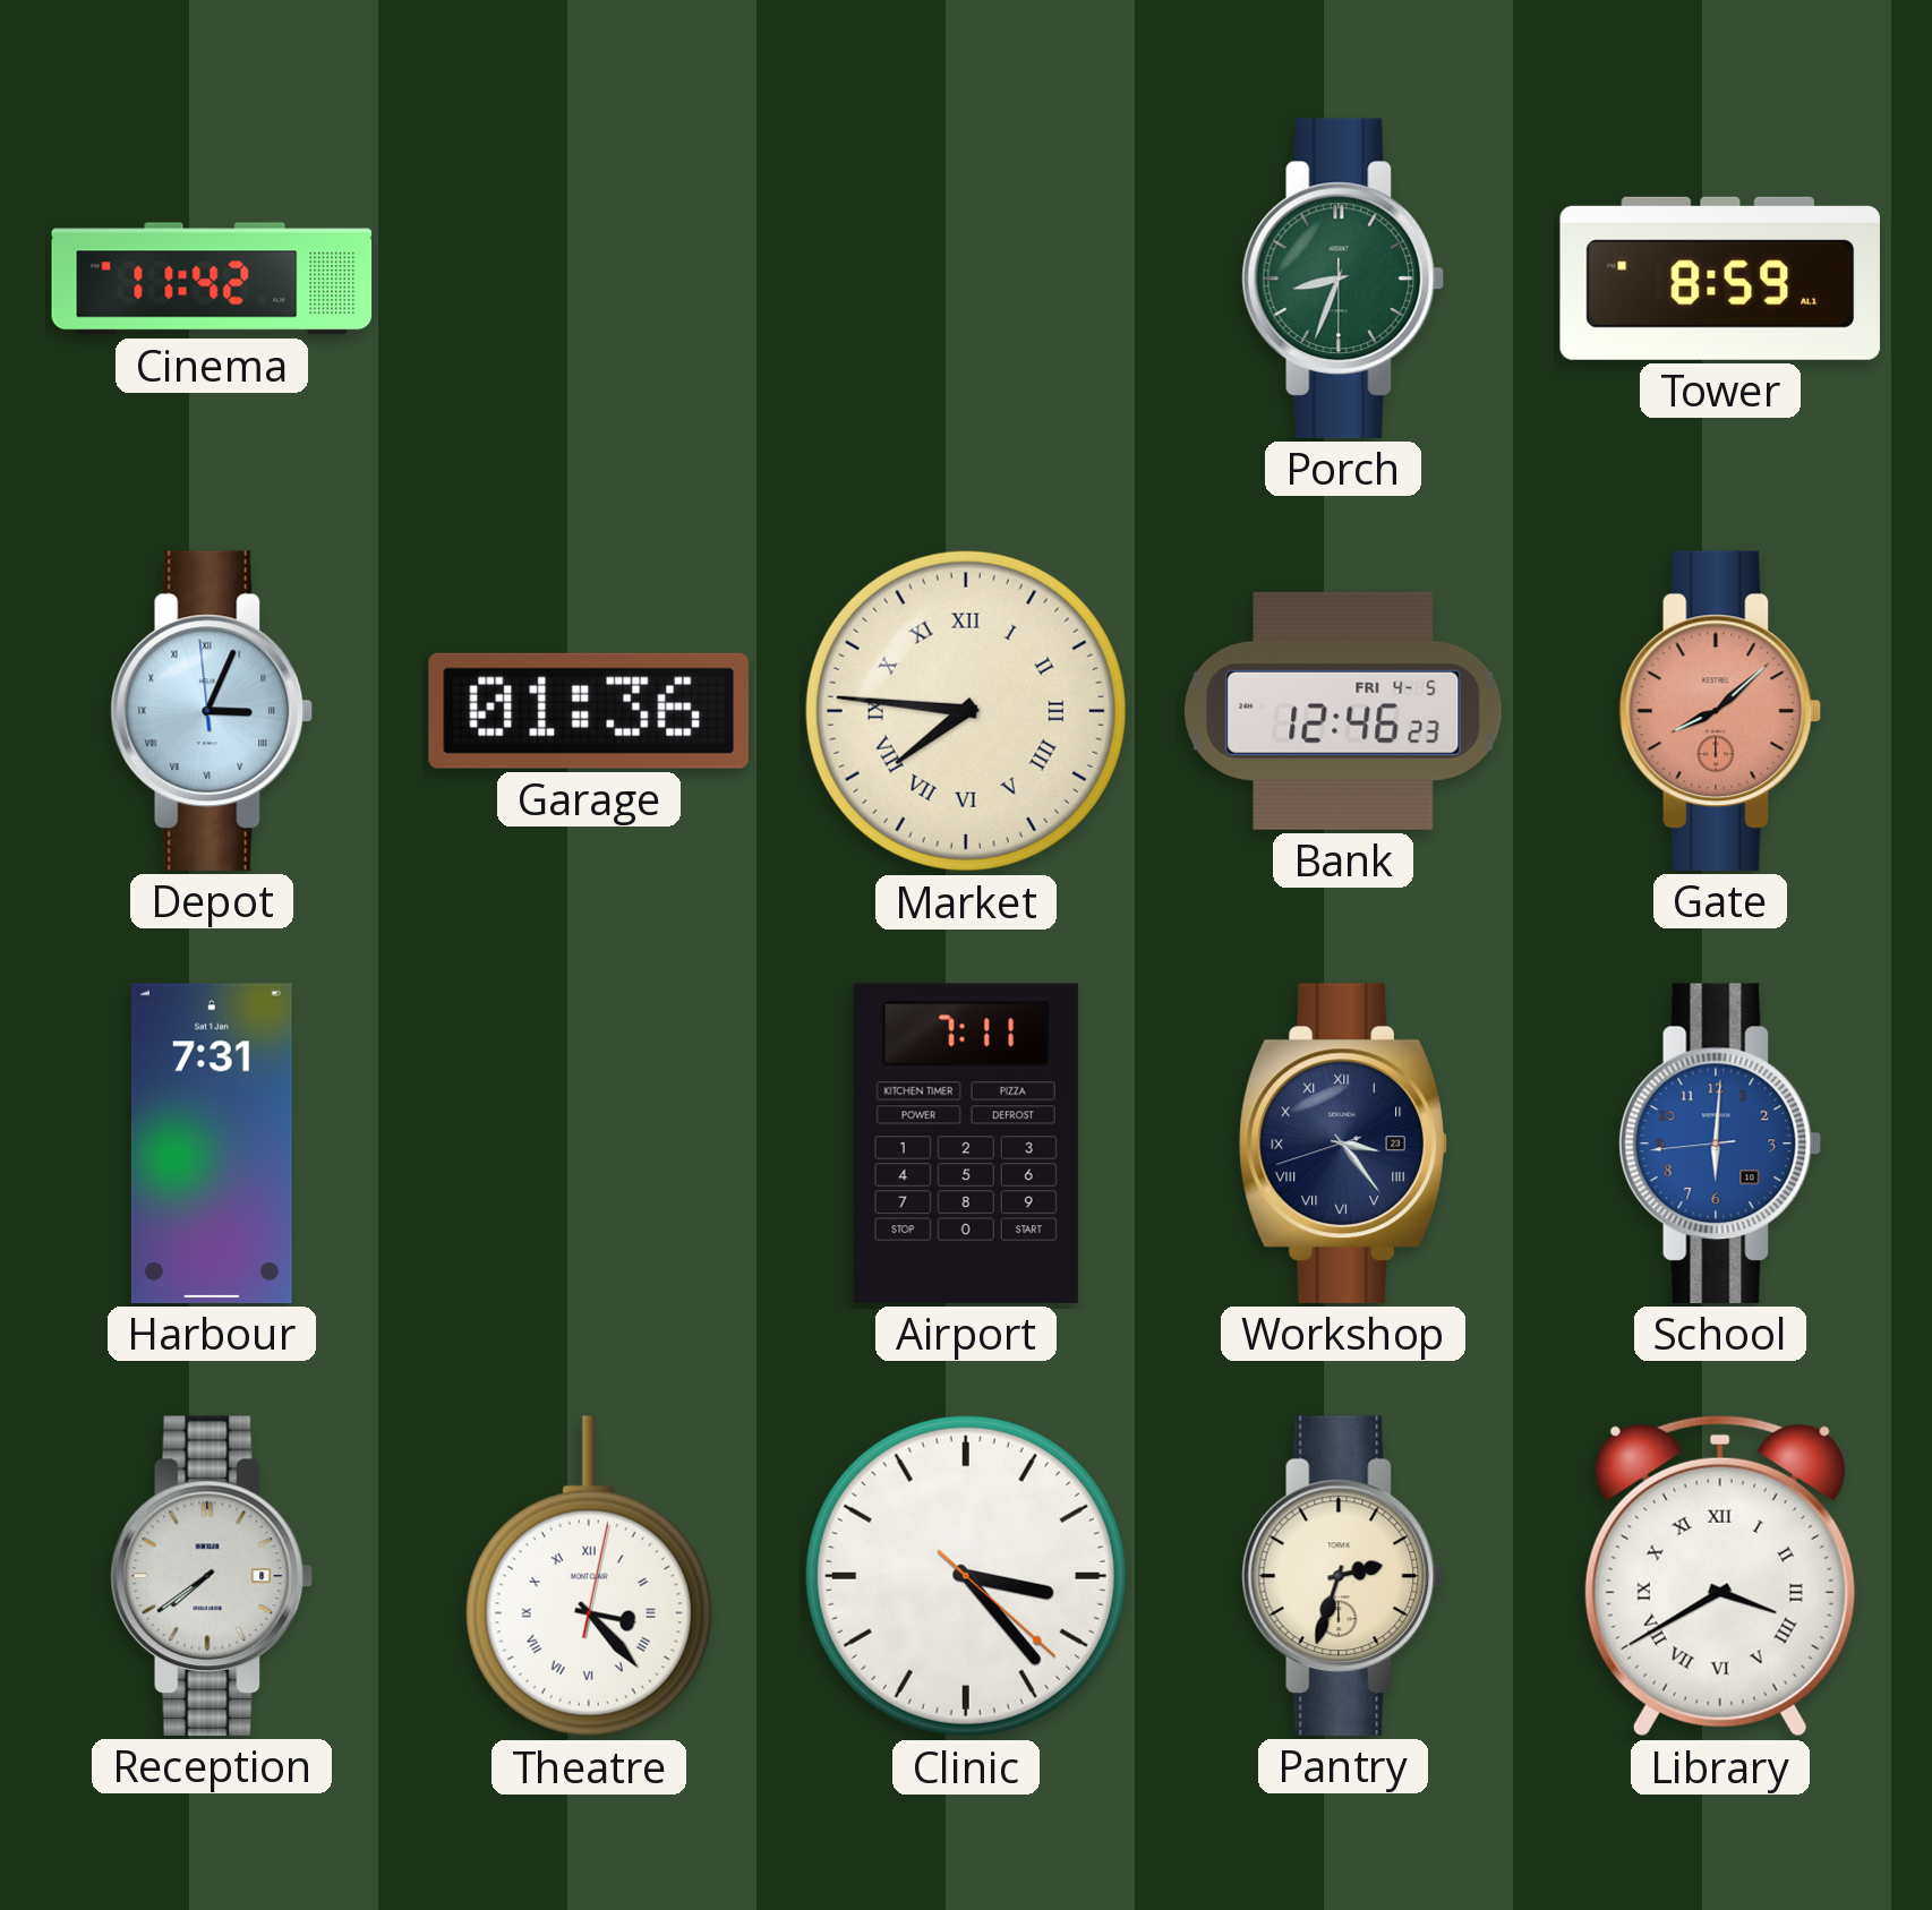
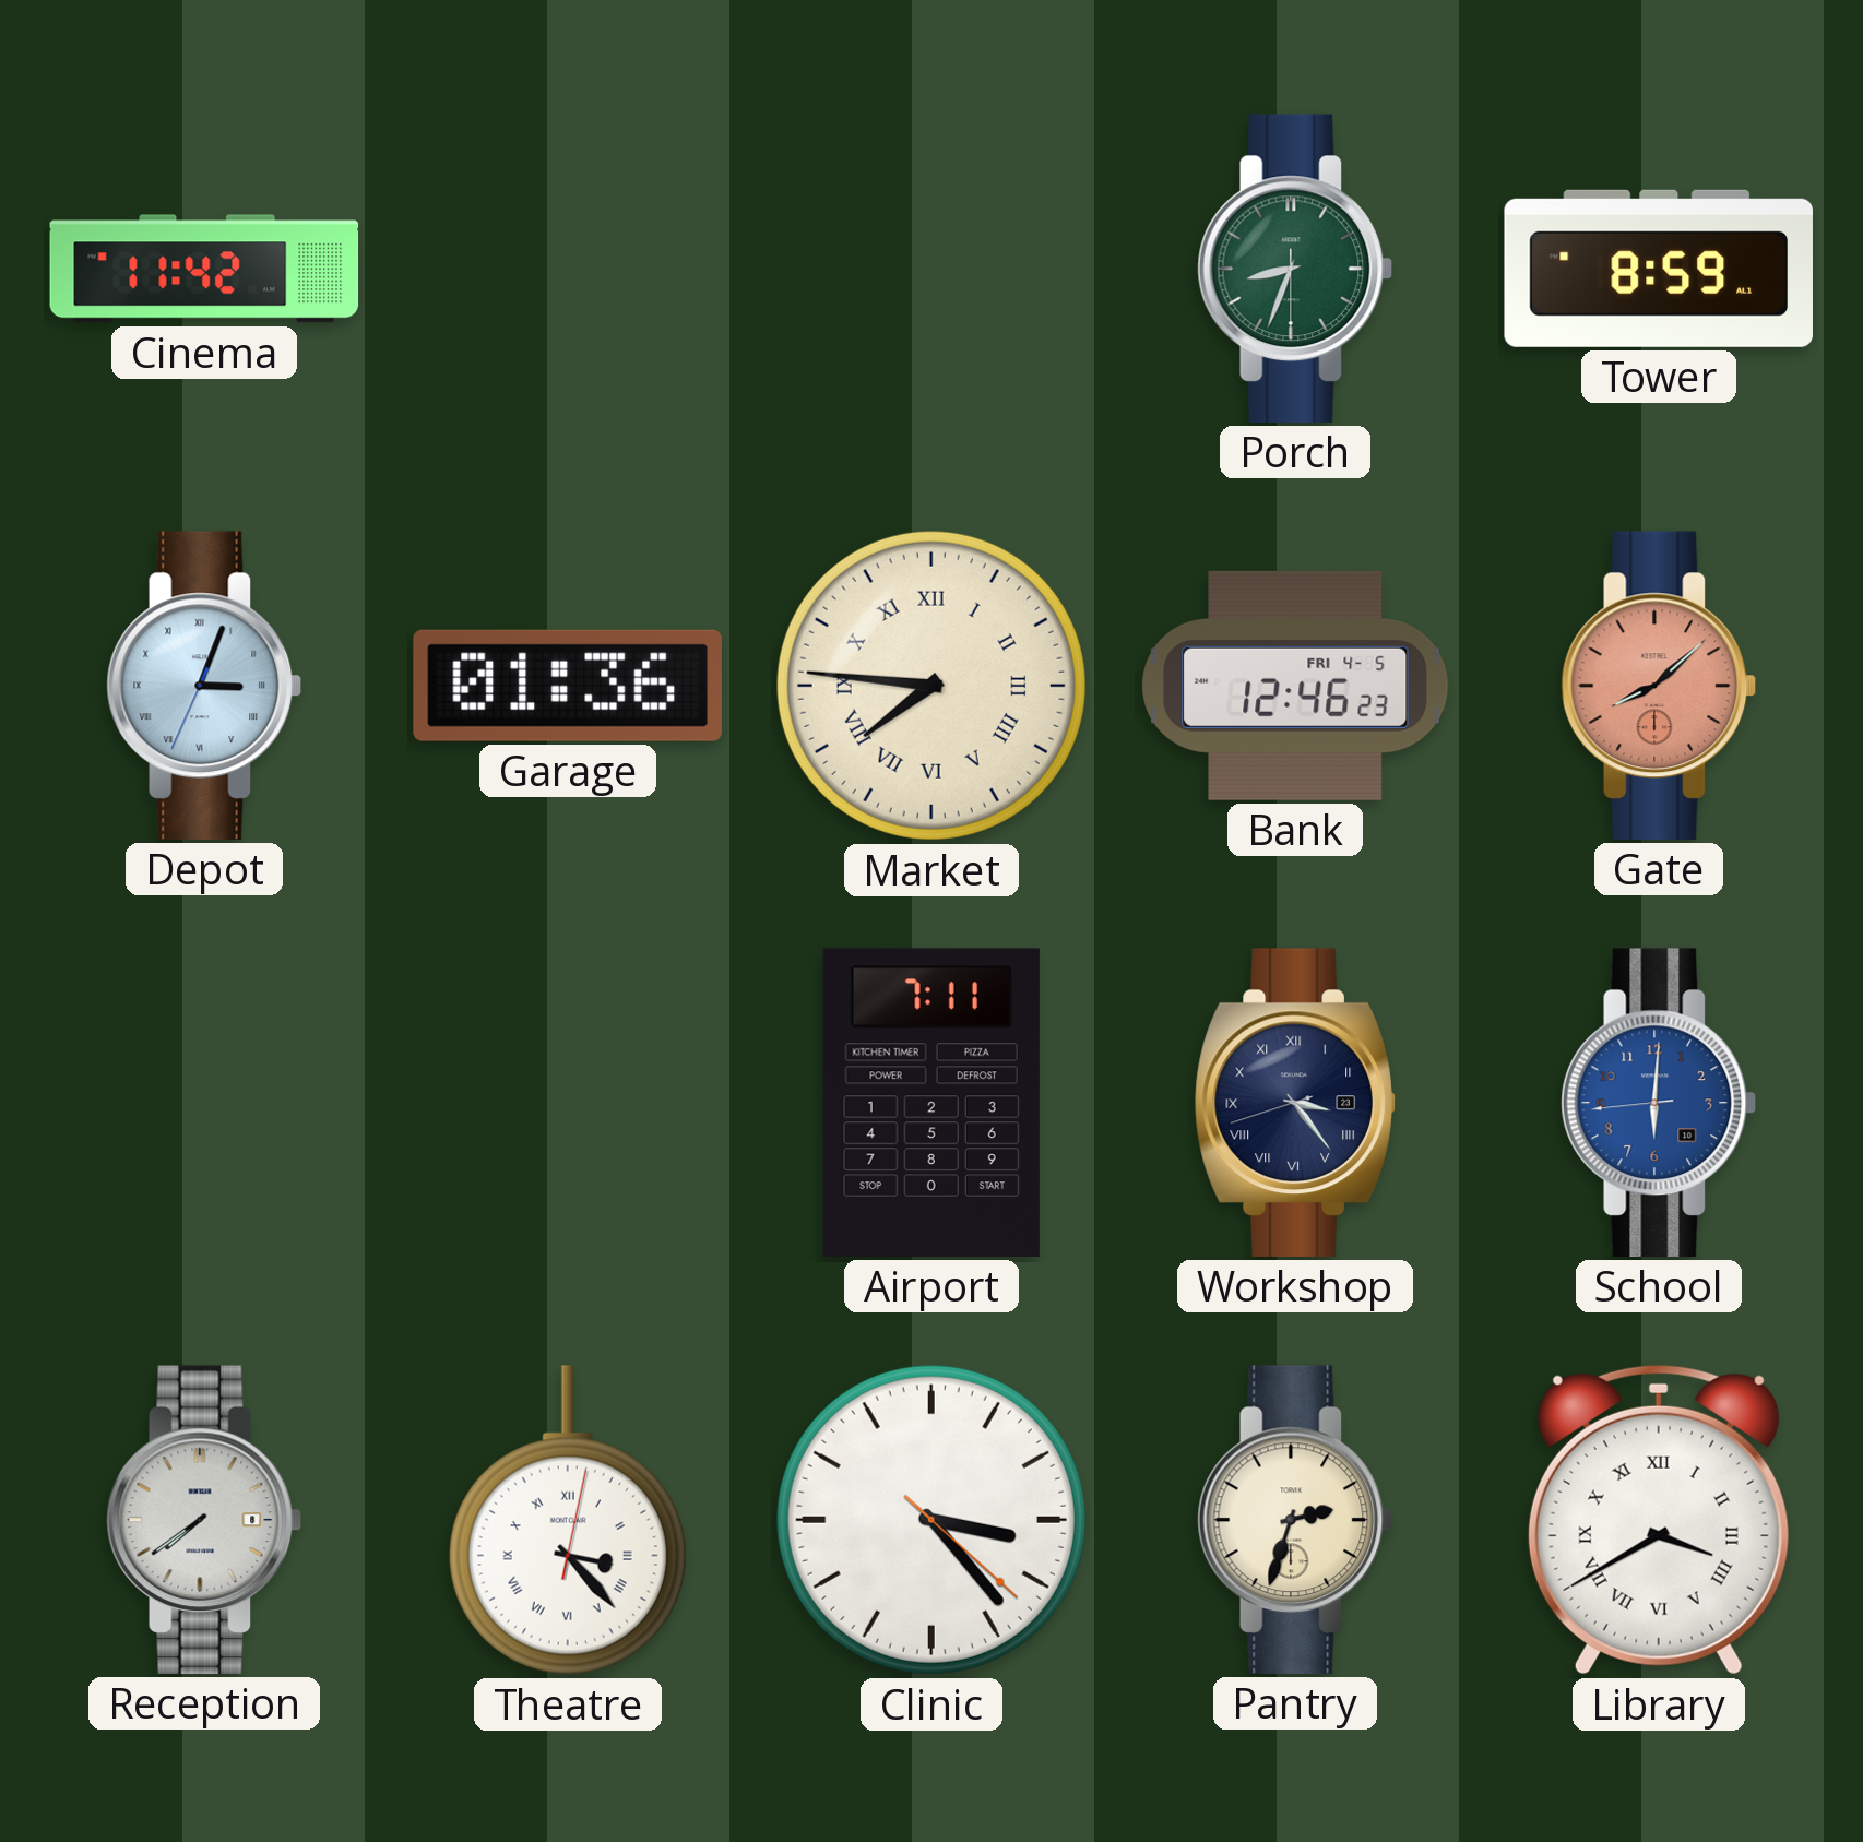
Depot: 3:03:59 -> 3:03:34 (204, 686)
Harbour: 7:31 -> none (212, 1144)
